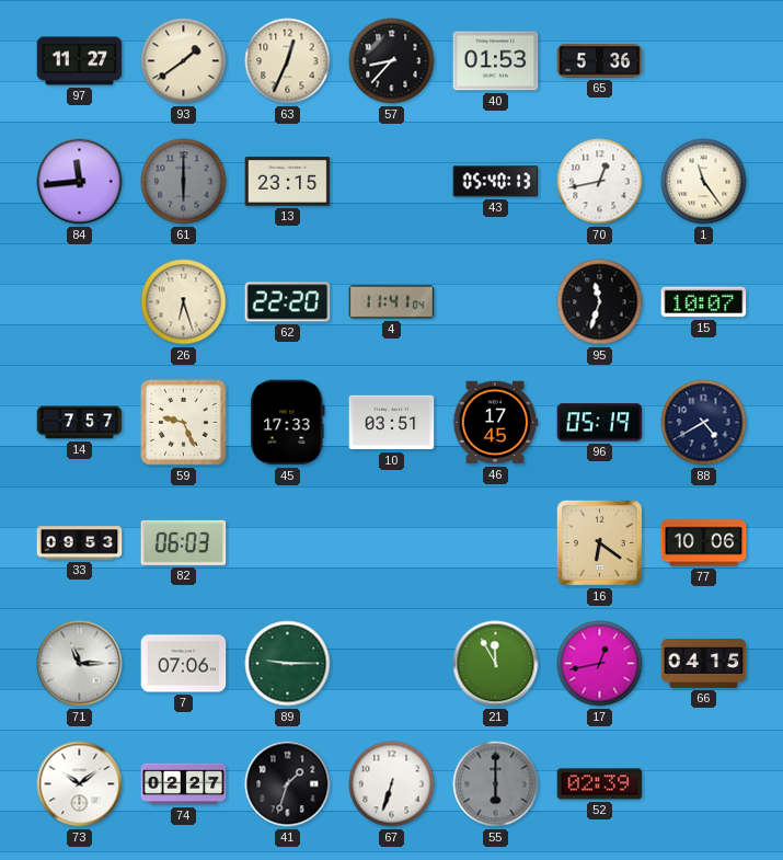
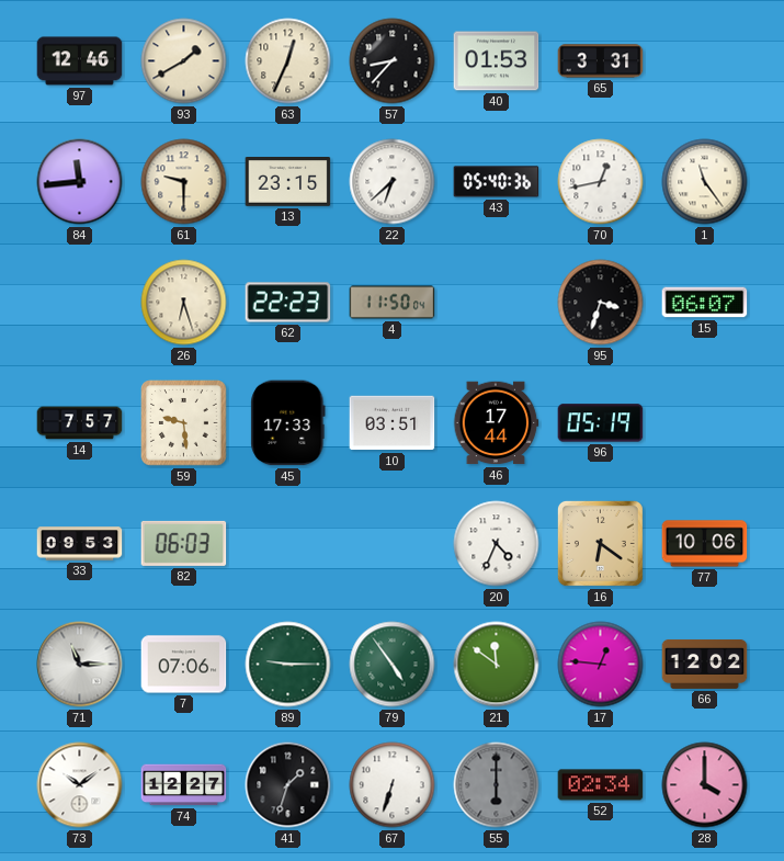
97: 11:27 -> 12:46 (80, 61)
93: 1:39 -> 1:40 (184, 61)
65: 5:36 -> 3:31 (601, 61)
61: 6:00 -> 9:30 (184, 182)
61 dial: grey -> cream (184, 182)
22: none -> 6:38 (393, 182)
43: 05:40:13 -> 05:40:36 (497, 182)
62: 22:20 -> 22:23 (288, 303)
4: 11:41 -> 11:50 (393, 303)
95: 11:33 -> 3:33 (601, 303)
15: 10:07 -> 06:07 (705, 303)
59: 9:26 -> 9:29 (184, 423)
46: 17:45 -> 17:44 (496, 423)
88: 4:40 -> none (704, 423)
20: none -> 4:34 (497, 544)
79: none -> 4:54 (393, 665)
21: 11:55 -> 11:51 (497, 665)
17: 12:43 -> 12:46 (601, 665)
66: 04:15 -> 12:02 (705, 664)
74: 02:27 -> 12:27 (184, 785)
52: 02:39 -> 02:34 (601, 785)
28: none -> 4:00 (705, 785)
